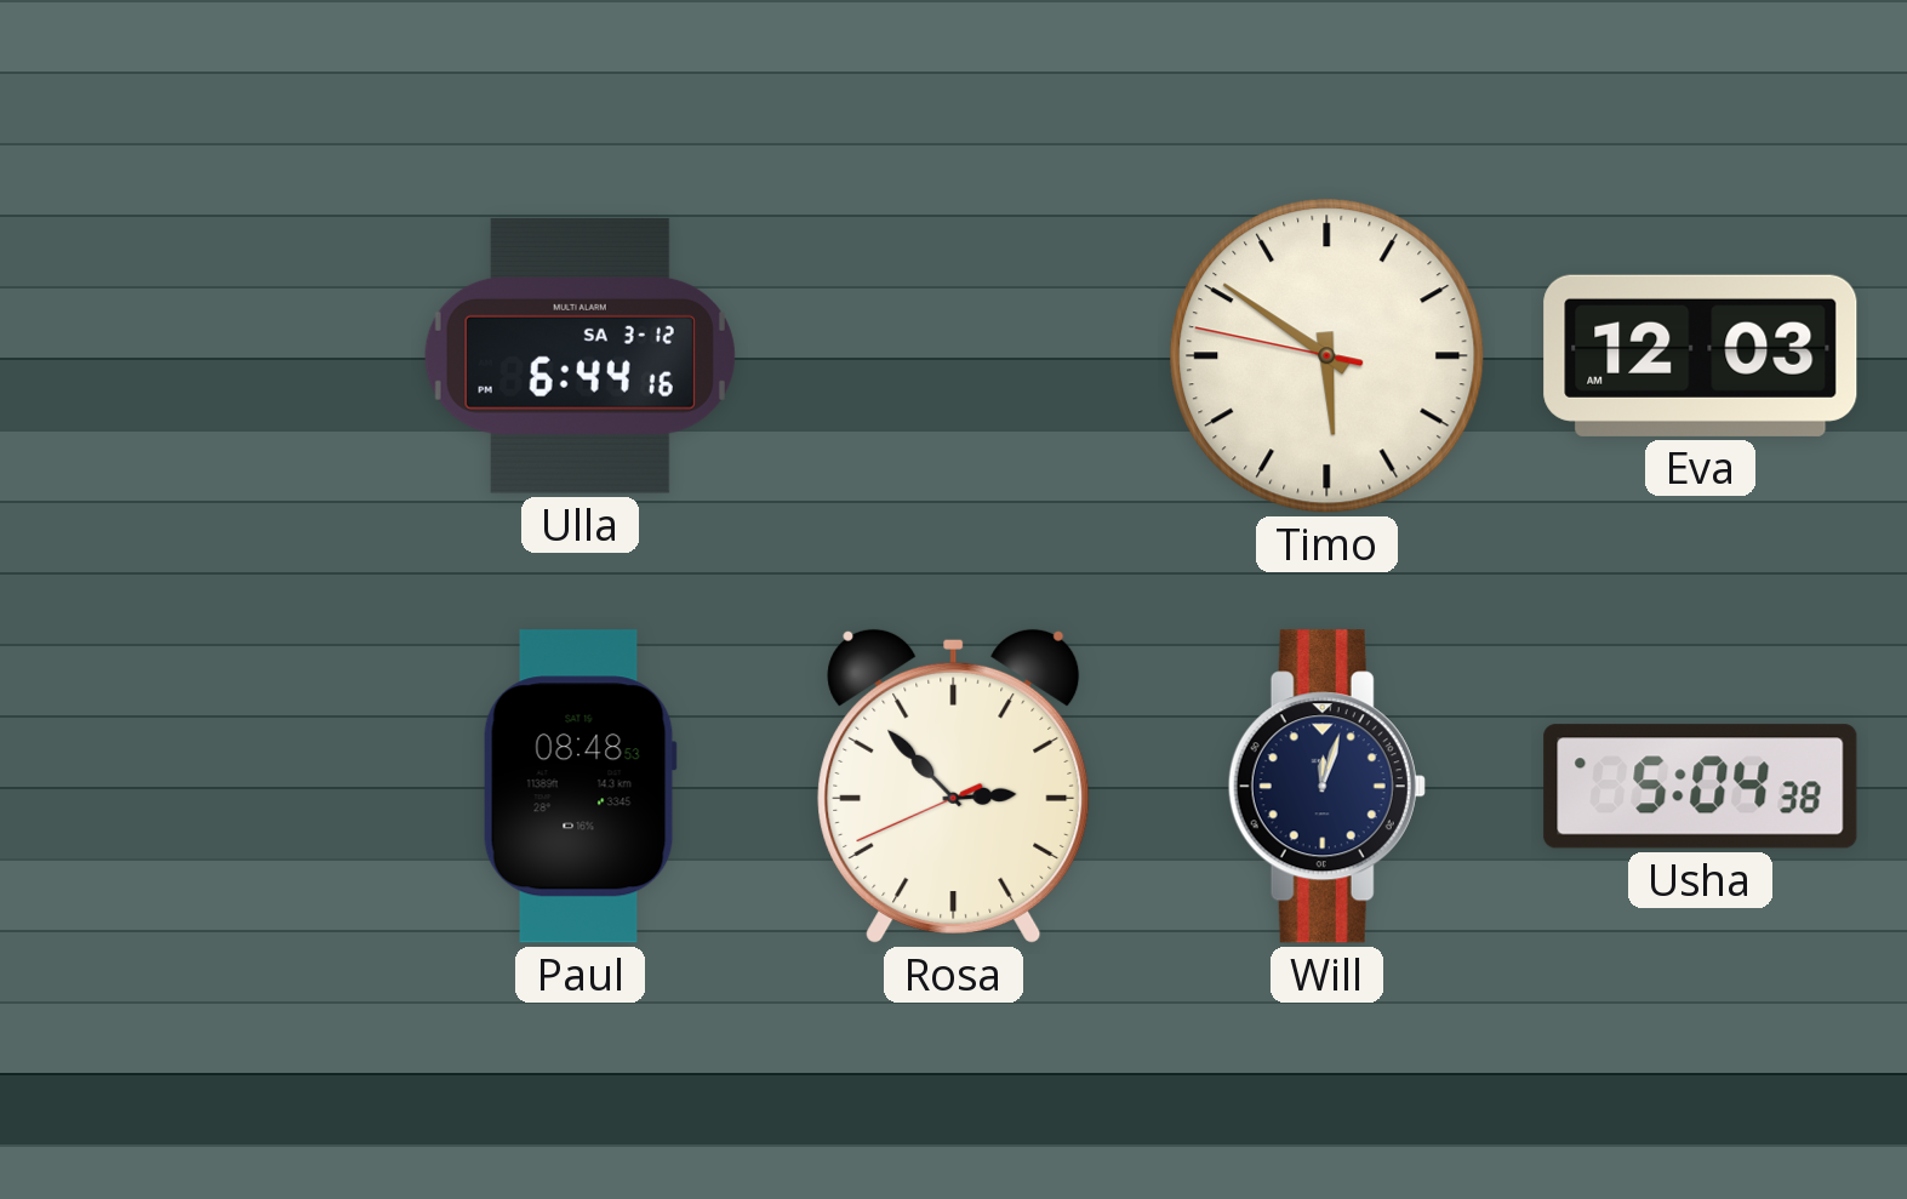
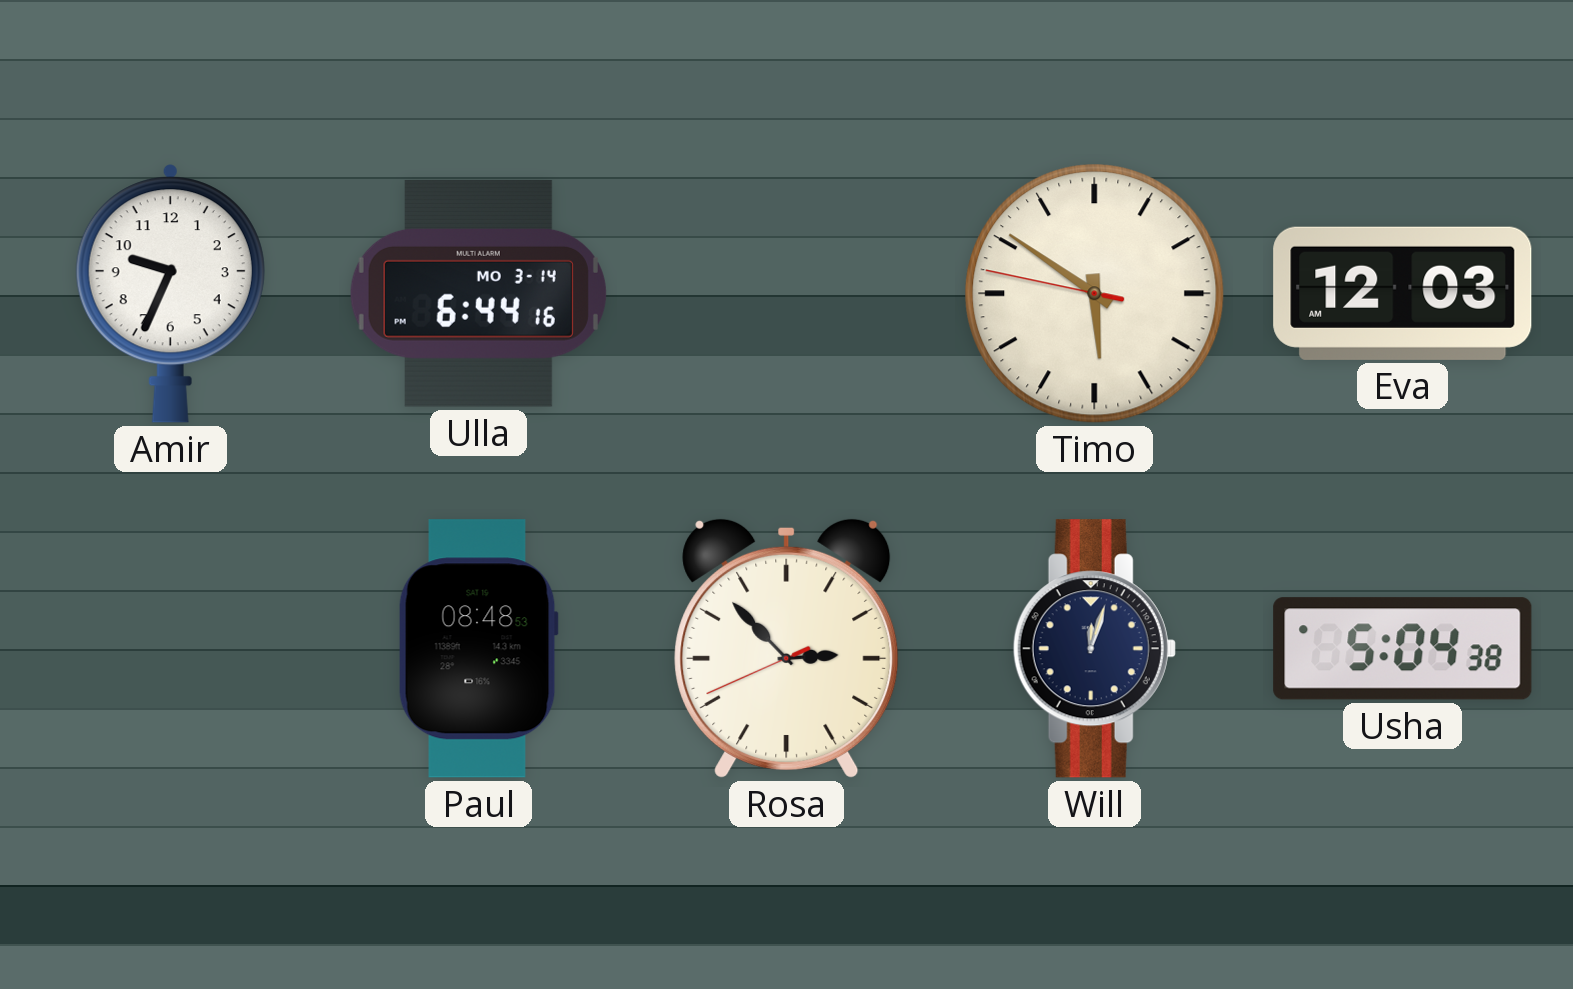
Amir: none -> 9:34 (170, 294)
Ulla date: SA 3-12 -> MO 3-14 (478, 293)
